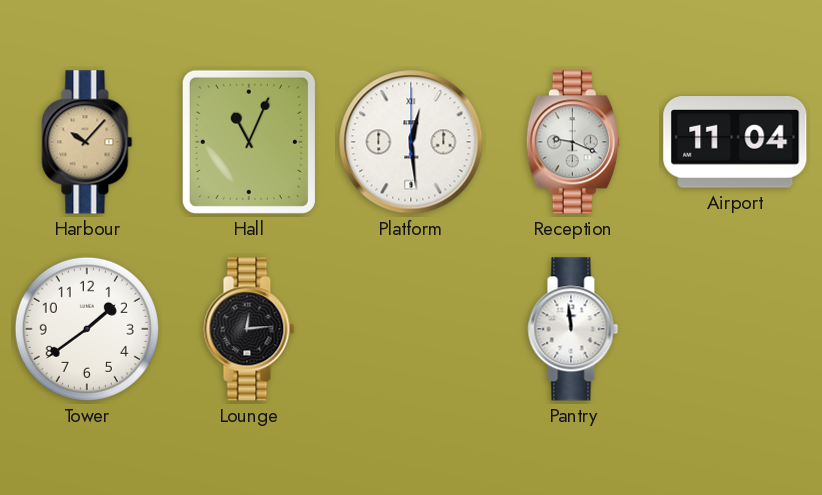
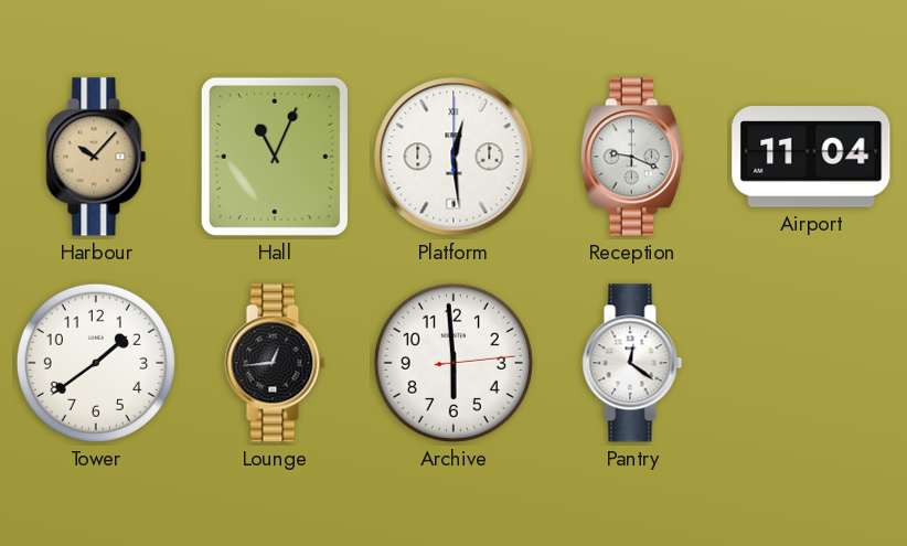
Lounge: 12:14 -> 12:44 (275, 363)
Archive: none -> 5:59 (453, 363)
Pantry: 11:59 -> 12:21 (632, 363)
